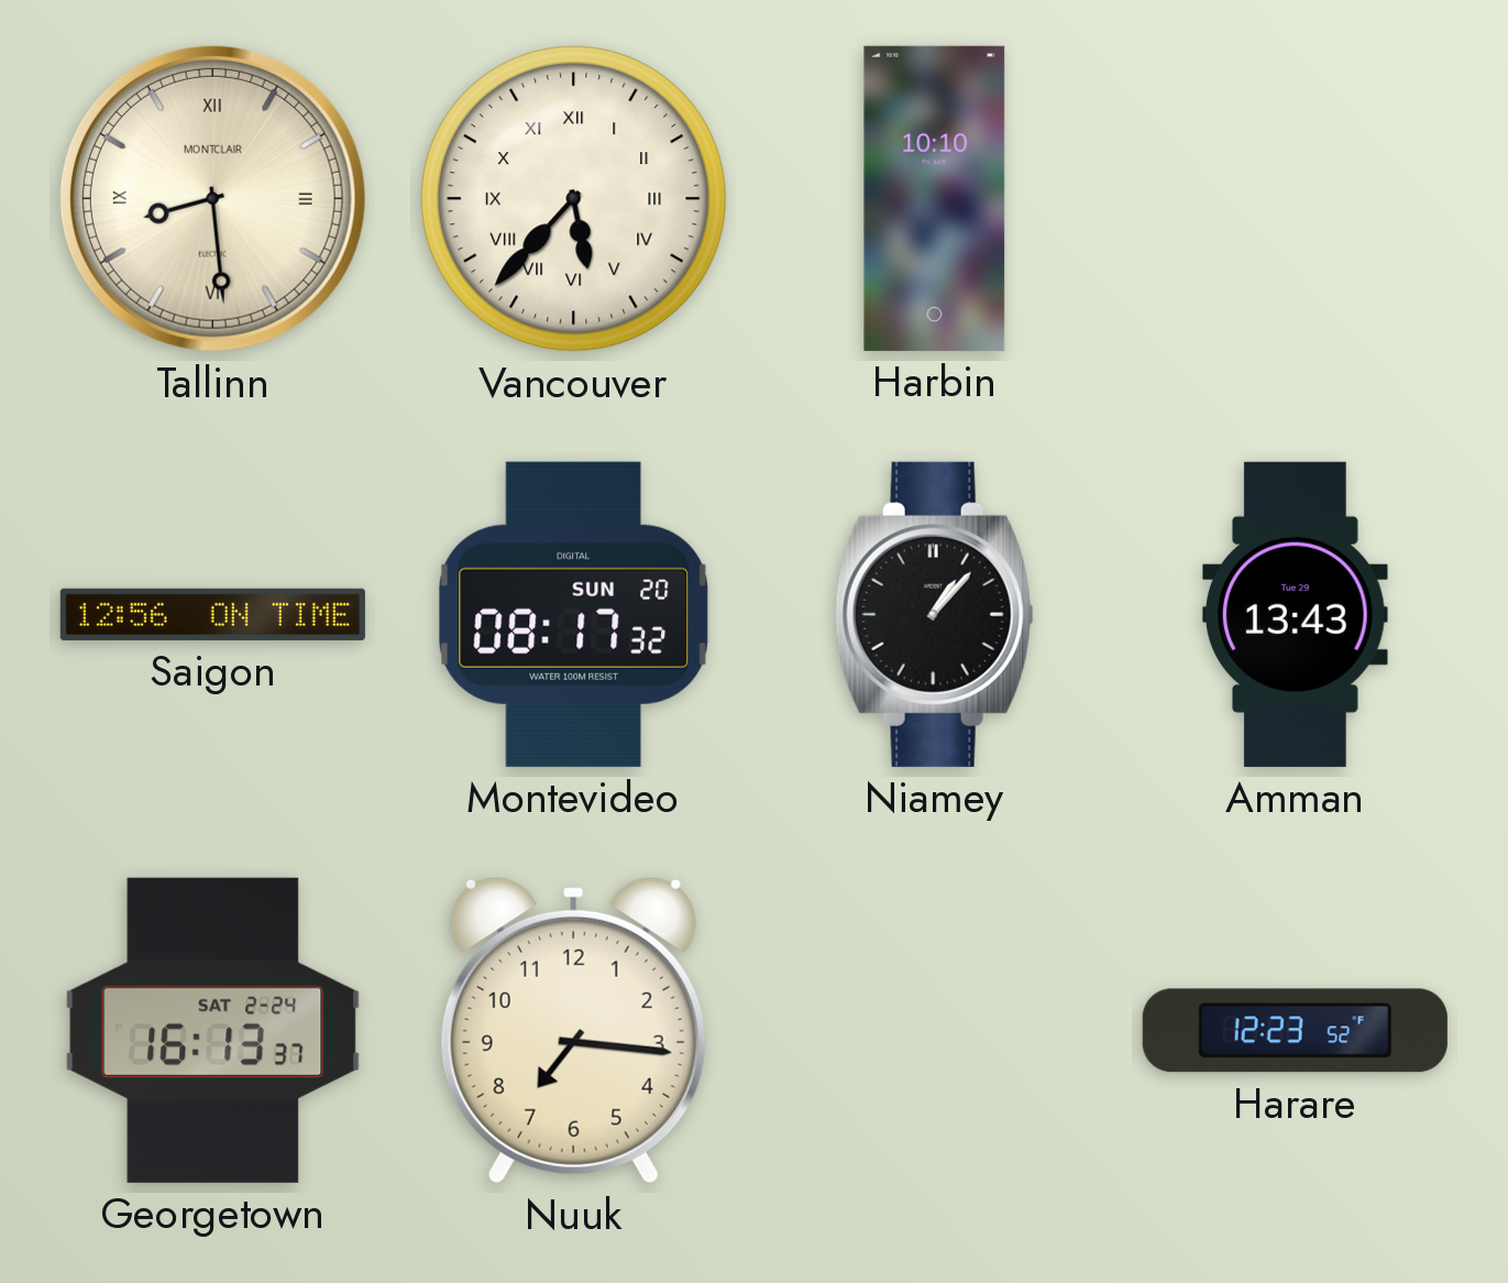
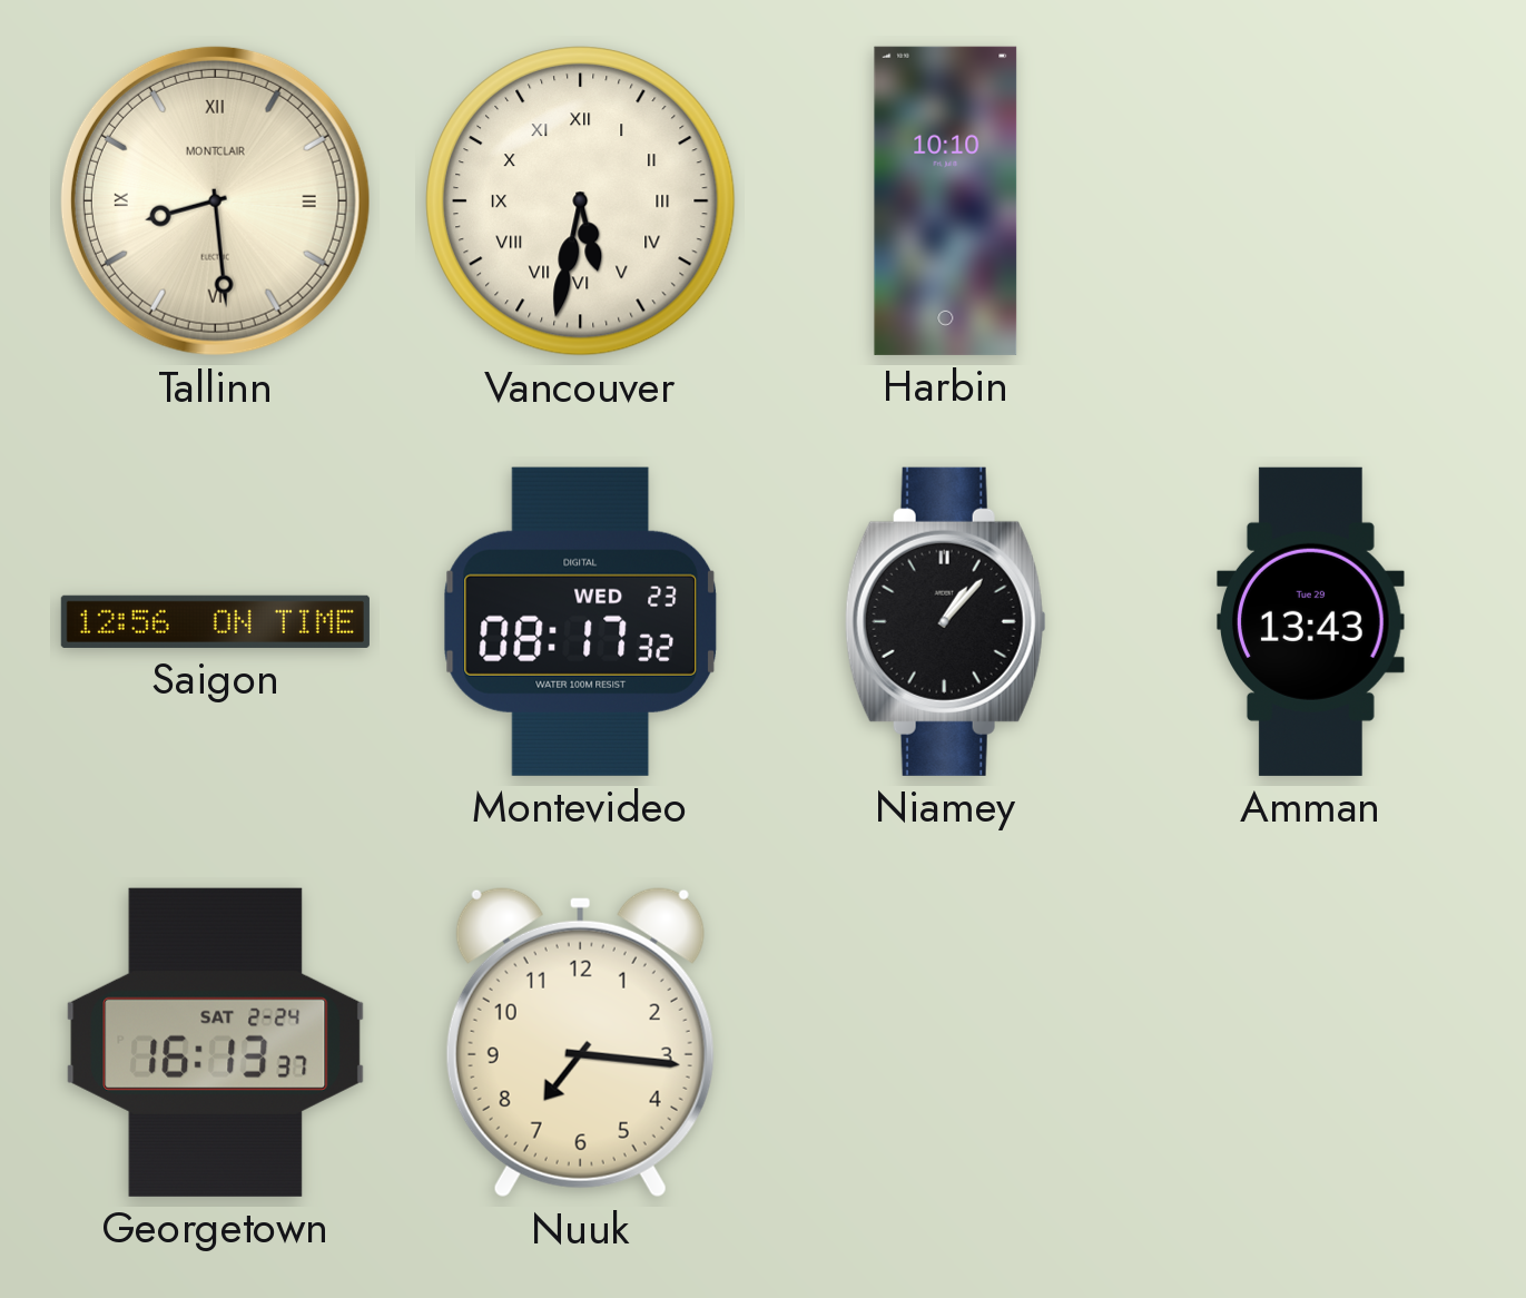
Vancouver: 5:37 -> 5:32 (581, 201)
Montevideo date: SUN 20 -> WED 23 (581, 621)
Harare: 12:23 -> none (1295, 1031)
